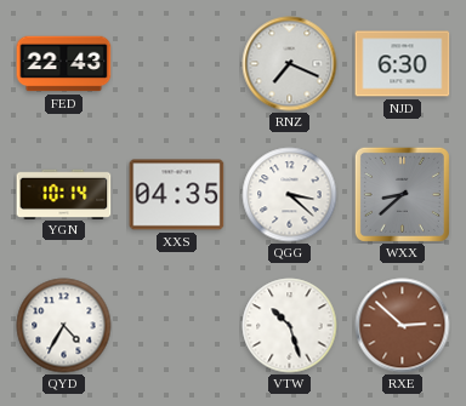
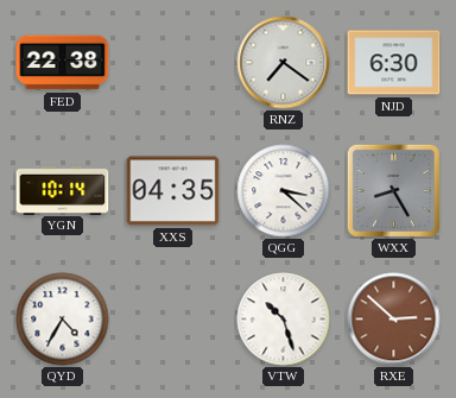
FED: 22:43 -> 22:38 (63, 63)
RNZ: 7:19 -> 7:21 (284, 63)
WXX: 8:38 -> 8:25 (393, 190)
